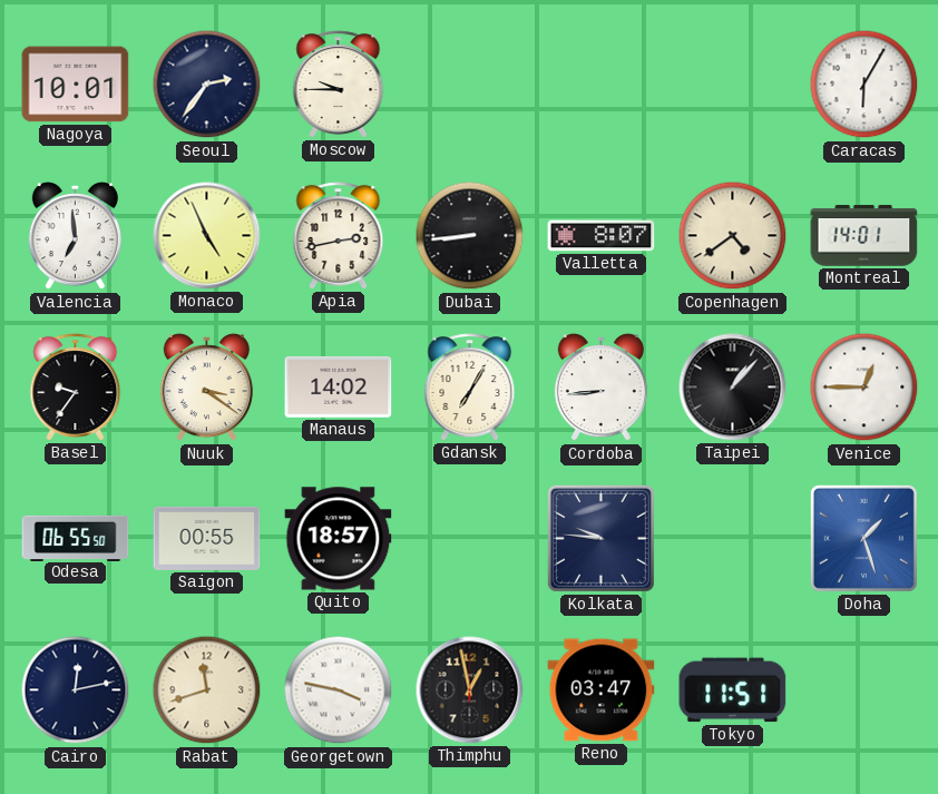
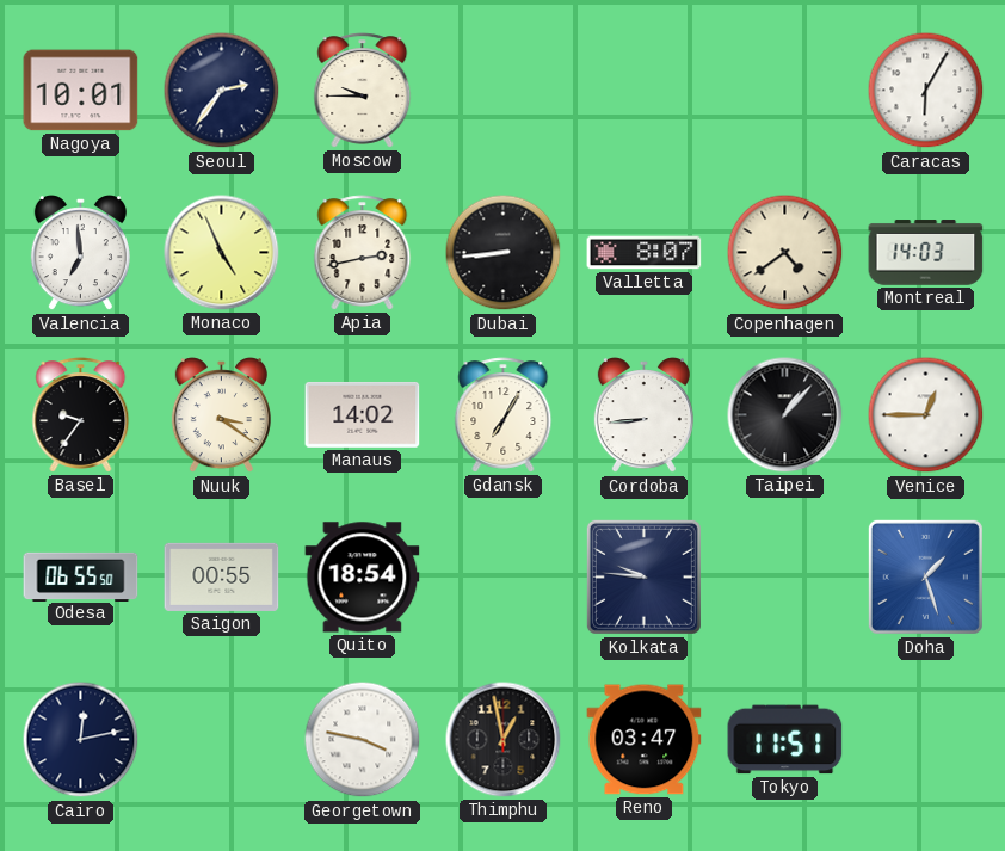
Montreal: 14:01 -> 14:03 (926, 253)
Quito: 18:57 -> 18:54 (363, 578)
Rabat: 11:42 -> none (207, 690)
